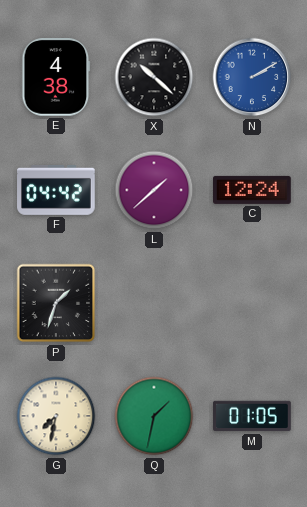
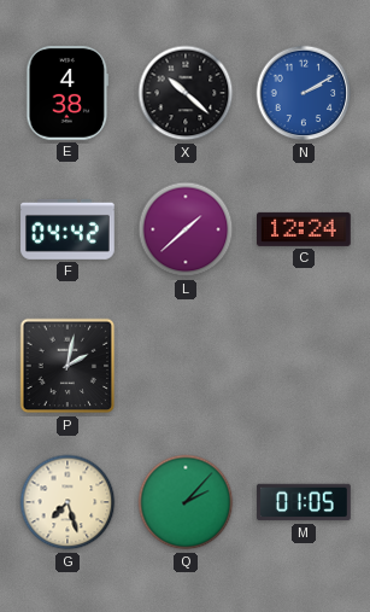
P: 1:33 -> 2:02 (67, 366)
G: 7:32 -> 7:27 (67, 502)
Q: 1:32 -> 2:07 (186, 502)
